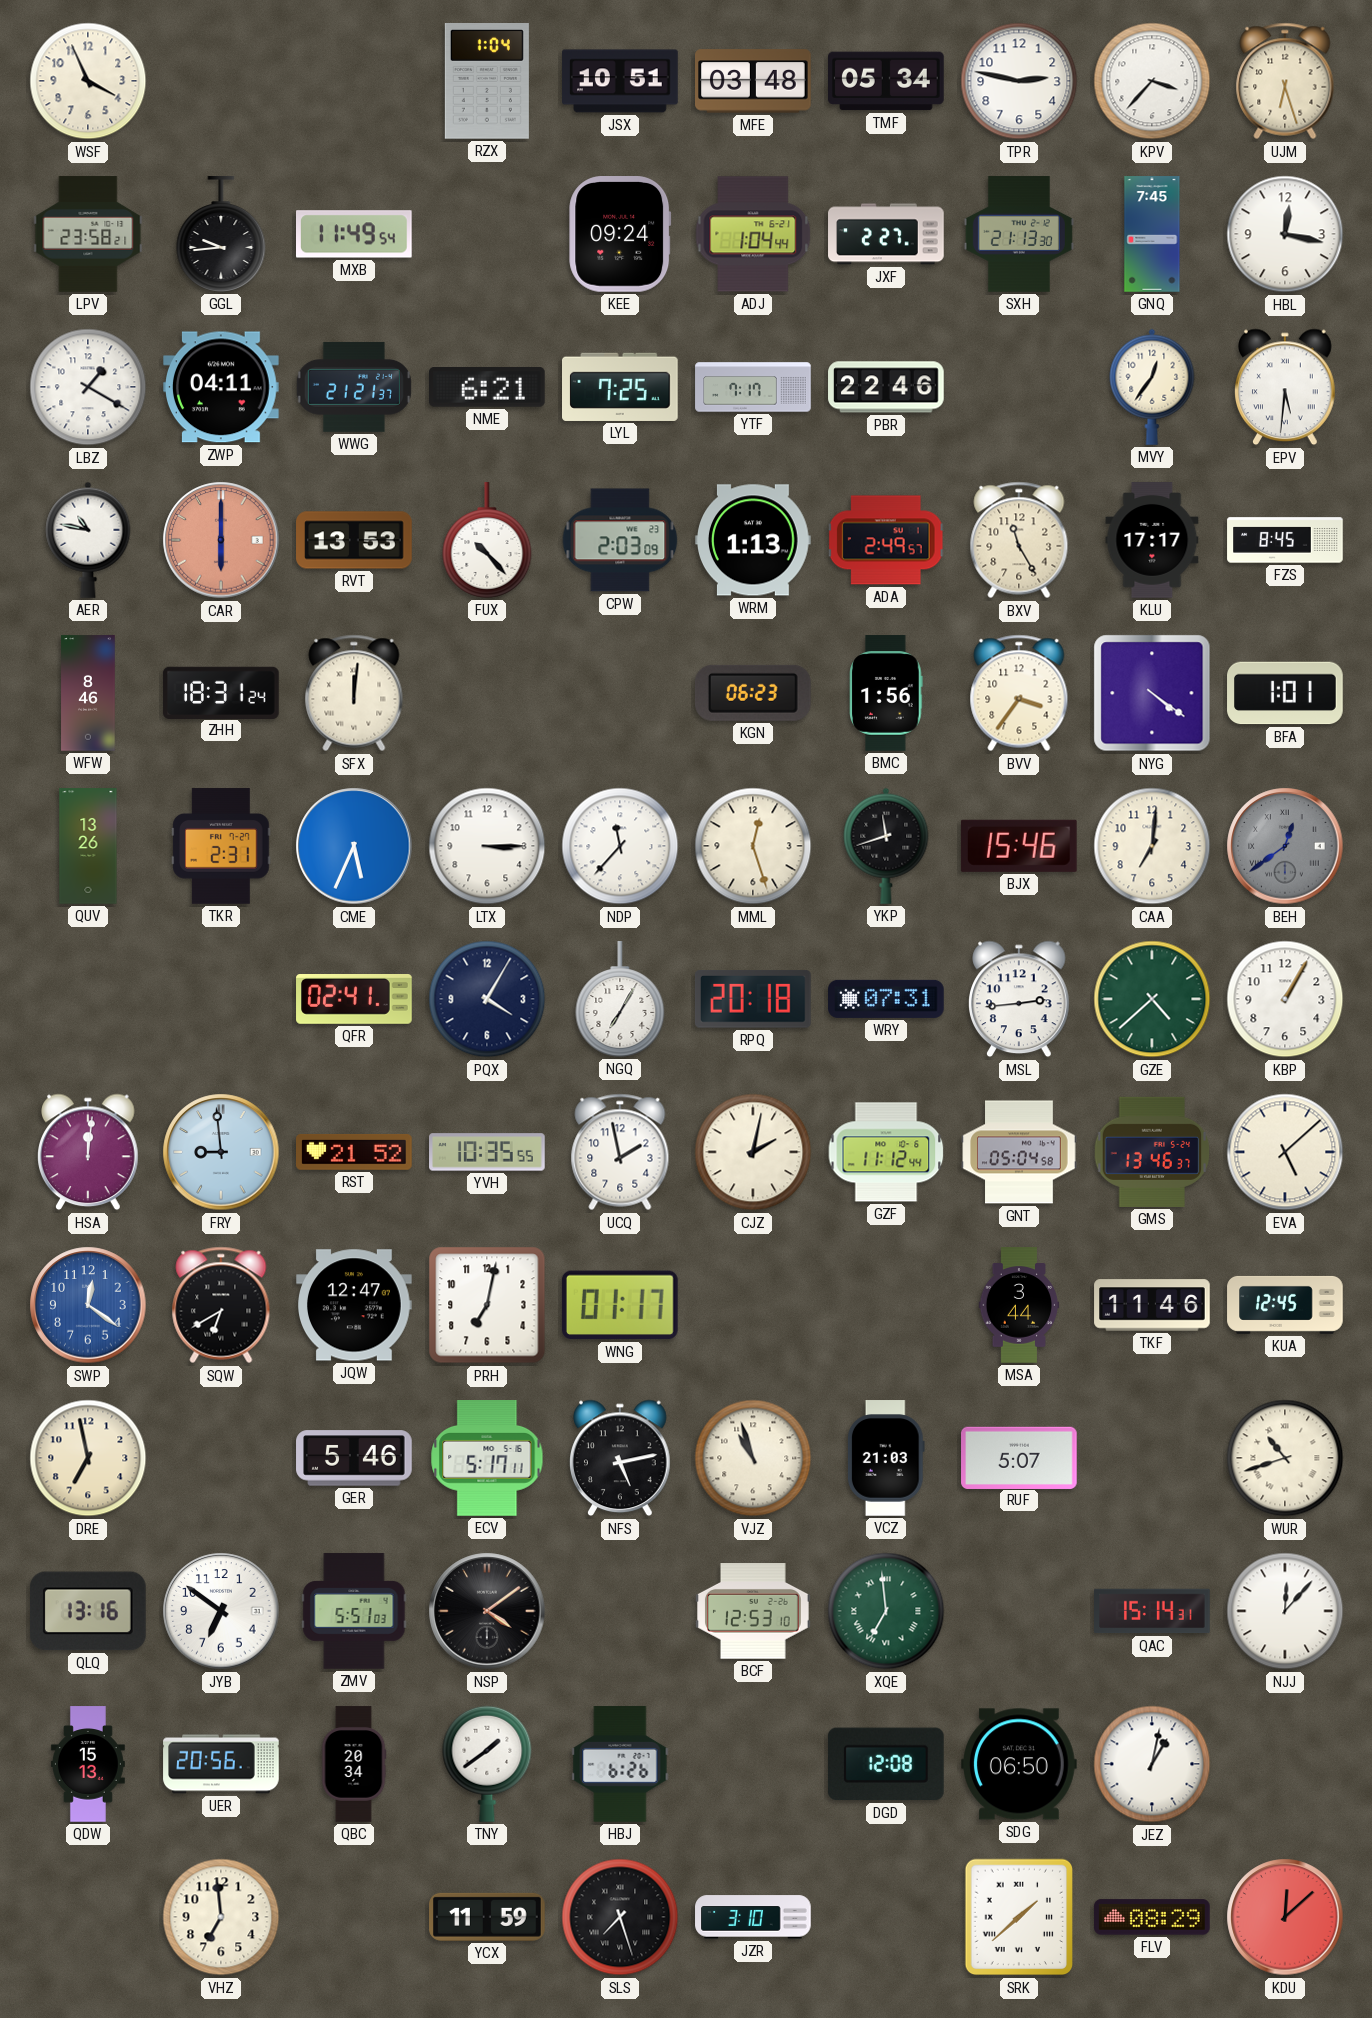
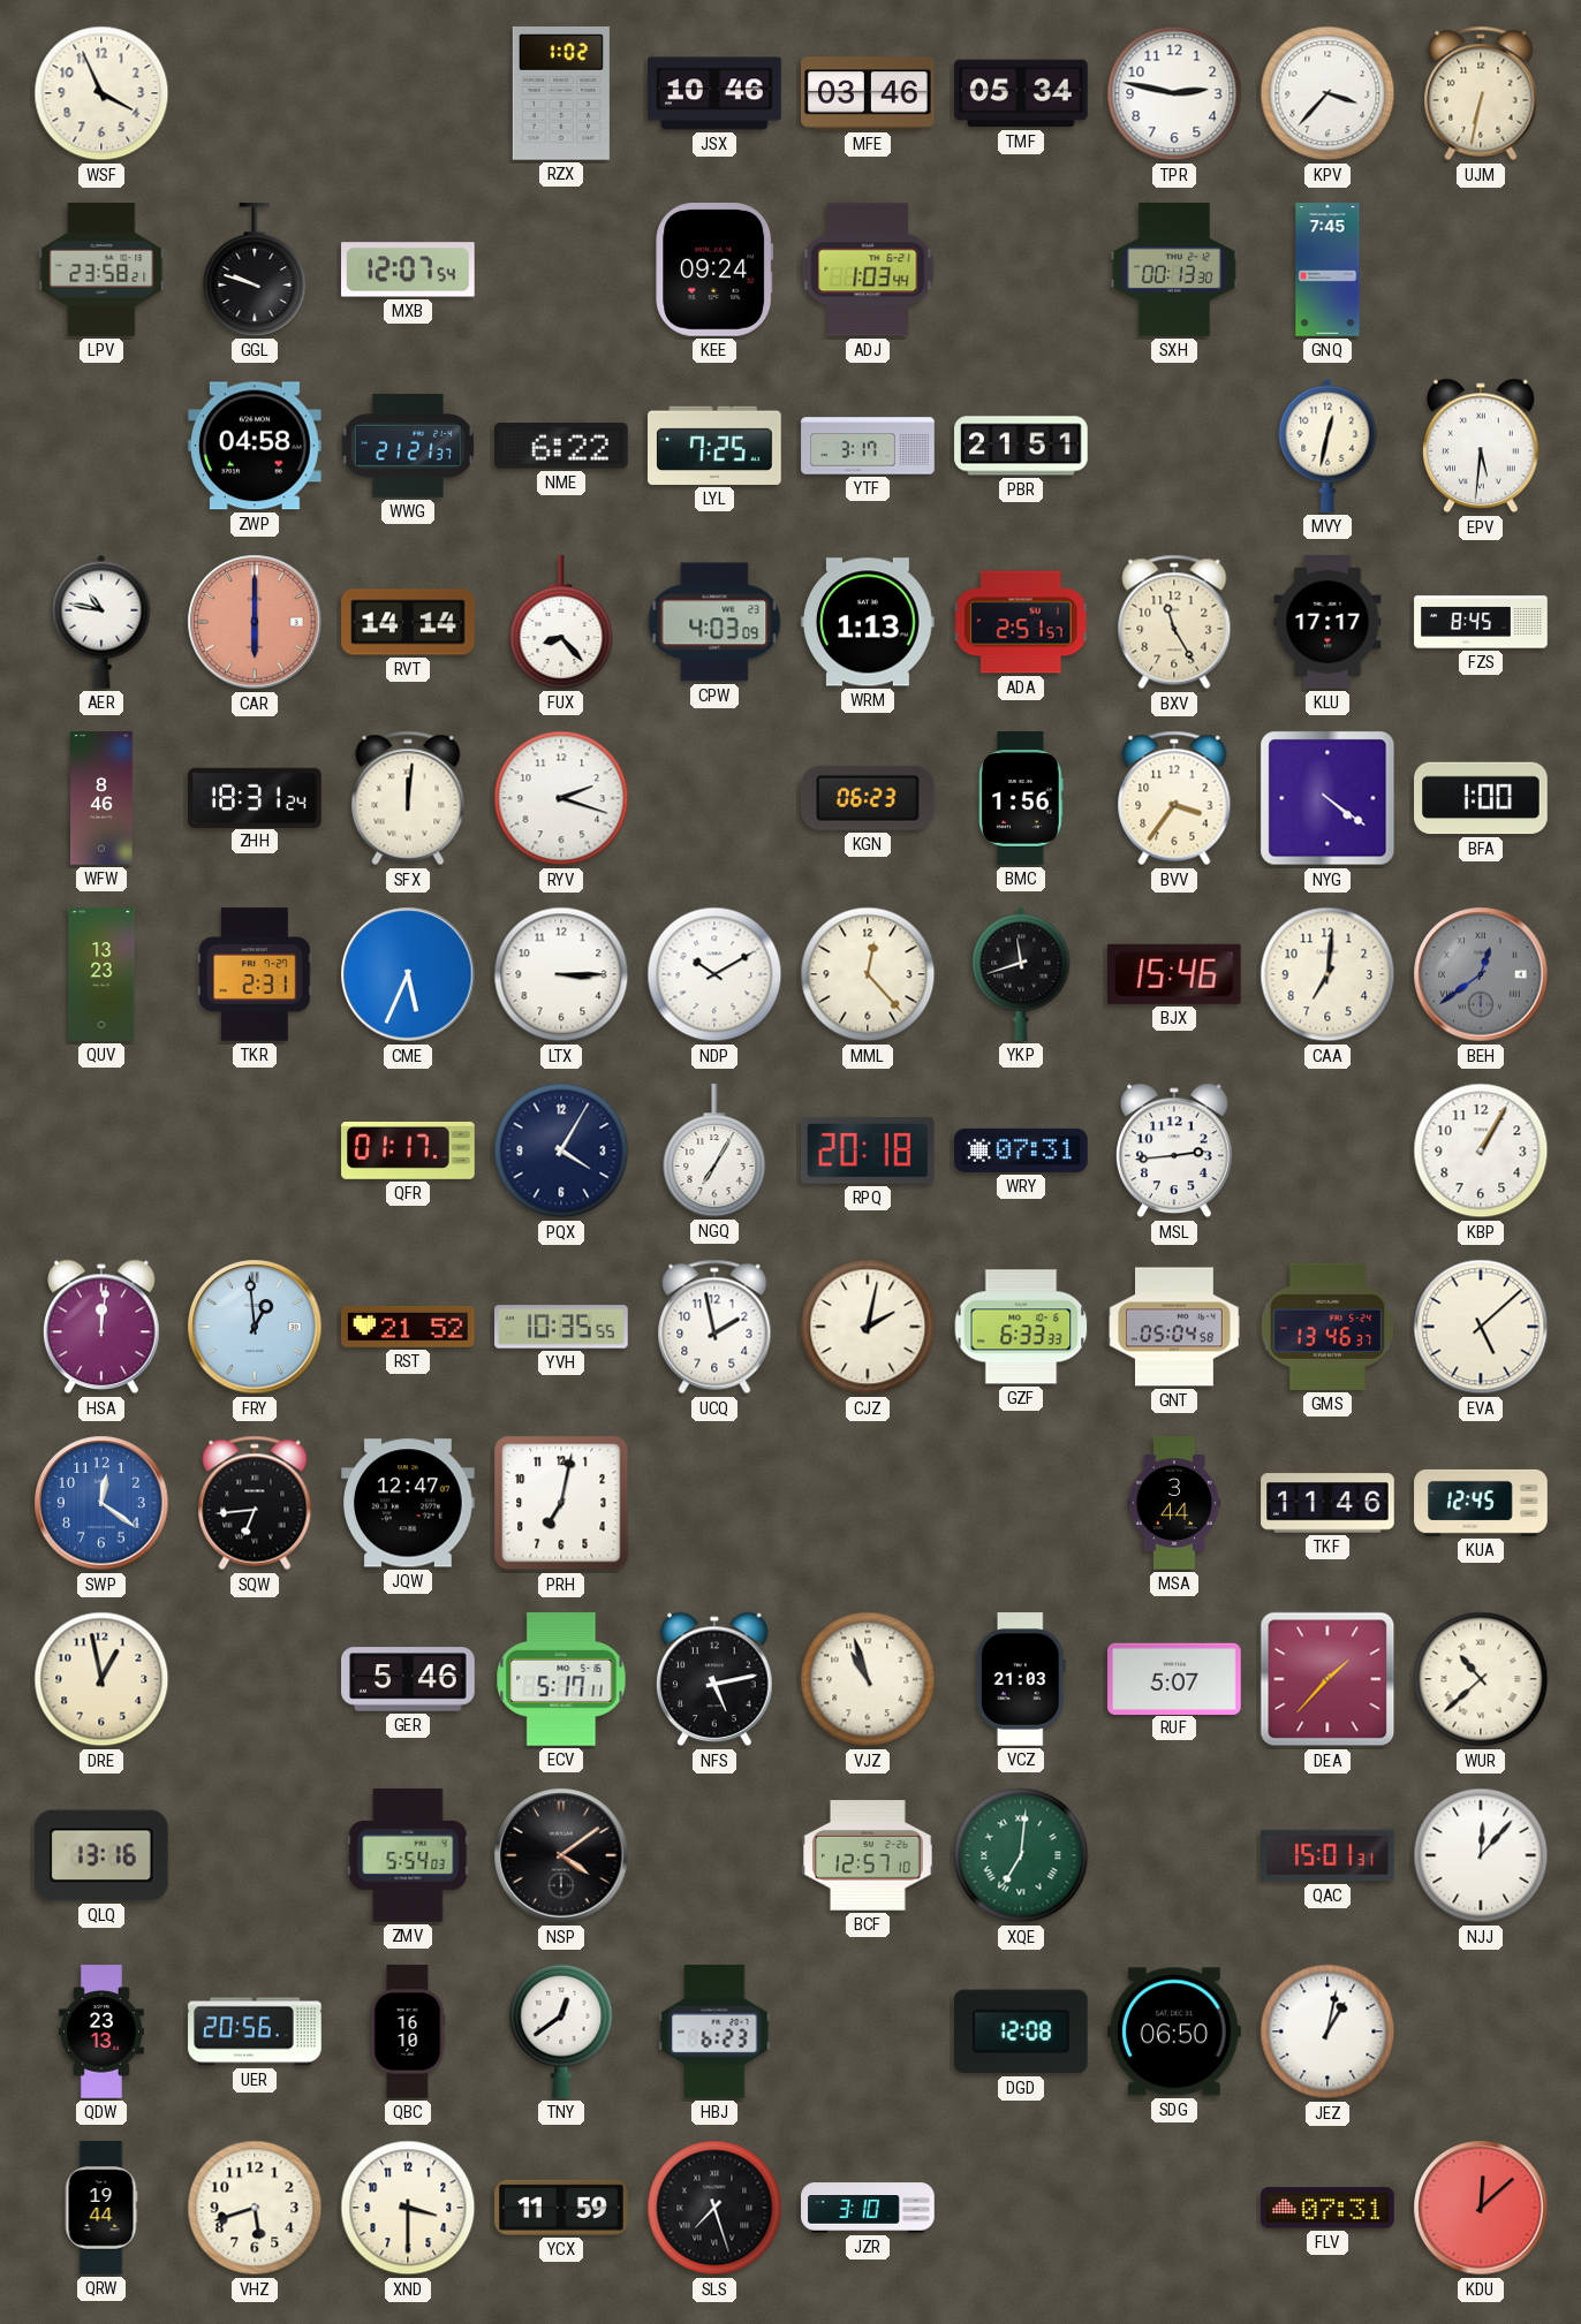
RZX: 1:04 -> 1:02 (561, 94)
JSX: 10:51 -> 10:46 (714, 93)
MFE: 03:48 -> 03:46 (868, 93)
UJM: 6:27 -> 6:32 (1481, 93)
GGL: 9:44 -> 9:48 (255, 269)
MXB: 11:49 -> 12:07 (409, 269)
ADJ: 1:04 -> 1:03 (868, 269)
JXF: 2:27 -> none (886, 234)
SXH: 21:13 -> 00:13 (1174, 269)
HBL: 12:17 -> none (1285, 234)
LBZ: 1:20 -> none (88, 387)
ZWP: 04:11 -> 04:58 (256, 446)
NME: 6:21 -> 6:22 (561, 447)
YTF: 7:17 -> 3:17 (868, 446)
PBR: 22:46 -> 21:51 (1021, 446)
MVY: 12:36 -> 12:32 (1327, 446)
RVT: 13:53 -> 14:14 (408, 622)
FUX: 10:23 -> 8:23 (561, 622)
CPW: 2:03 -> 4:03 (714, 622)
ADA: 2:49 -> 2:51 (1021, 622)
RYV: none -> 2:18 (561, 798)
BFA: 1:01 -> 1:00 (1481, 798)
QUV: 13:26 -> 13:23 (101, 974)
NDP: 11:37 -> 10:10 (714, 974)
MML: 12:27 -> 12:23 (868, 974)
QFR: 02:41 -> 01:17 (408, 1152)
GZE: 4:38 -> none (1152, 999)
FRY: 8:59 -> 12:59 (255, 1327)
GZF: 11:12 -> 6:33 (1021, 1327)
SQW: 6:40 -> 6:44 (255, 1503)
WNG: 01:17 -> none (620, 1305)
DRE: 6:58 -> 12:58 (101, 1679)
DEA: none -> 1:37 (1327, 1679)
WUR: 10:42 -> 10:38 (1481, 1679)
JYB: 6:51 -> none (221, 1611)
ZMV: 5:51 -> 5:54 (408, 1855)
BCF: 12:53 -> 12:57 (869, 1855)
XQE: 6:59 -> 7:01 (1021, 1855)
QAC: 15:14 -> 15:01 (1327, 1855)
QDW: 15:13 -> 23:13 (101, 2031)
QBC: 20:34 -> 16:10 (408, 2031)
TNY: 1:39 -> 12:39 (561, 2031)
HBJ: 6:26 -> 6:23 (714, 2031)
QRW: none -> 19:44 (101, 2208)
VHZ: 6:59 -> 5:42 (255, 2208)
XND: none -> 3:30 (408, 2208)
SRK: 1:38 -> none (1019, 1917)
FLV: 08:29 -> 07:31 (1327, 2208)
